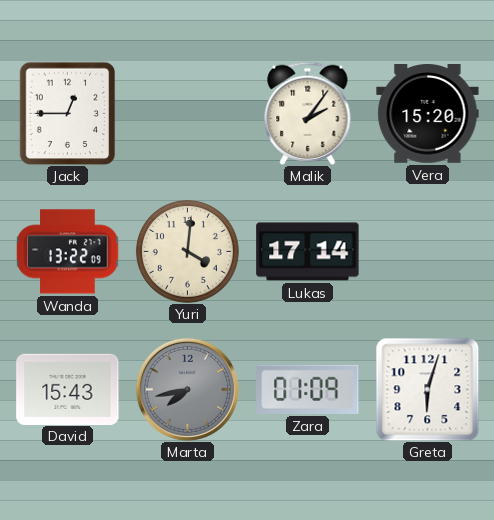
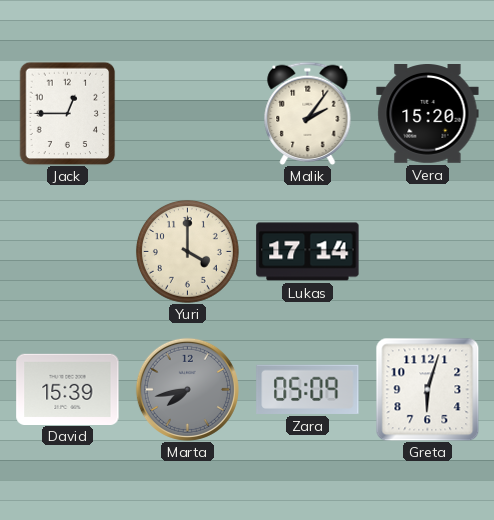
Wanda: 13:22 -> none (68, 252)
Yuri: 4:01 -> 4:00 (187, 251)
David: 15:43 -> 15:39 (68, 389)
Zara: 01:09 -> 05:09 (308, 389)
